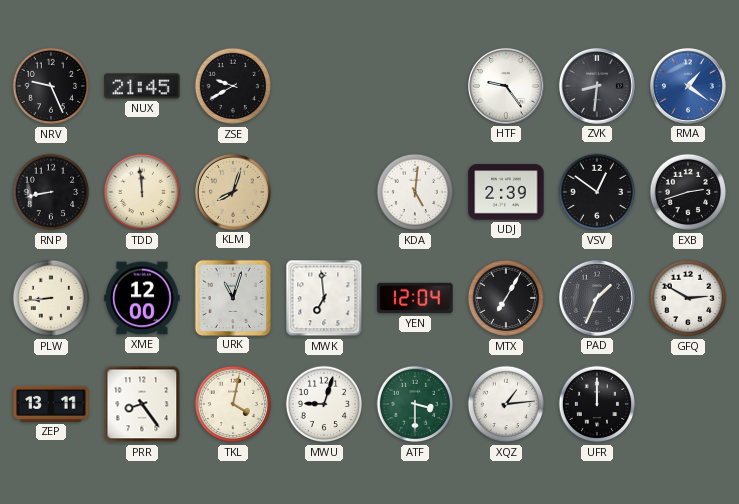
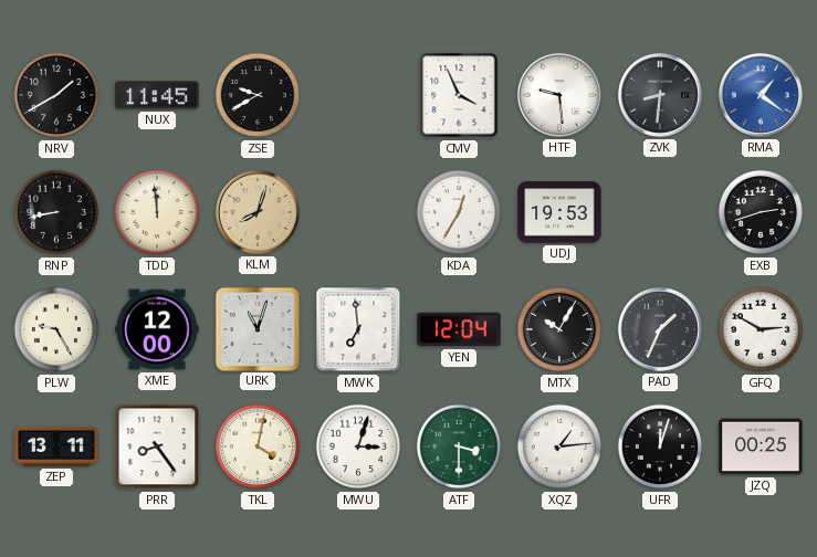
NRV: 9:26 -> 1:40 (56, 95)
NUX: 21:45 -> 11:45 (157, 95)
CMV: none -> 3:56 (459, 95)
HTF: 9:24 -> 9:29 (559, 95)
KDA: 5:01 -> 12:35 (459, 212)
UDJ: 2:39 -> 19:53 (559, 212)
VSV: 12:51 -> none (597, 192)
PLW: 8:44 -> 9:25 (56, 329)
MTX: 7:05 -> 10:05 (559, 329)
MWU: 9:03 -> 3:03 (358, 446)
UFR: 12:00 -> 12:03 (660, 446)
JZQ: none -> 00:25 (761, 446)
